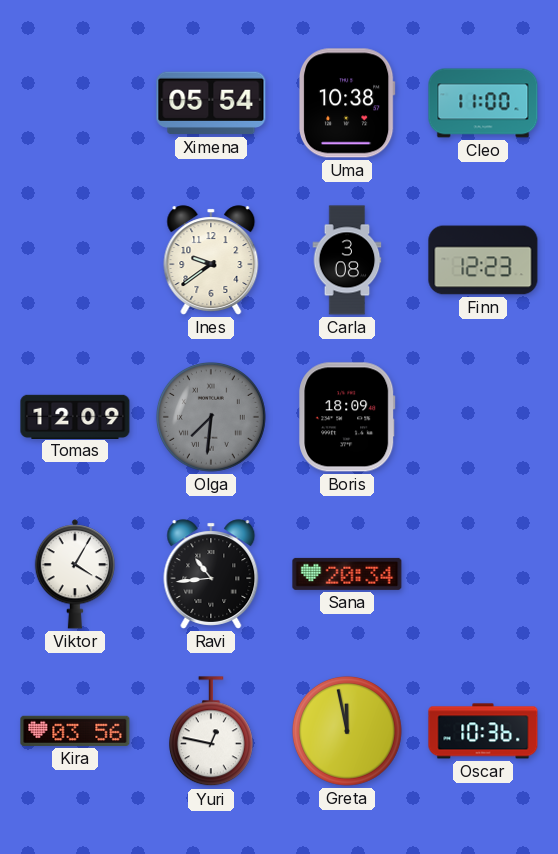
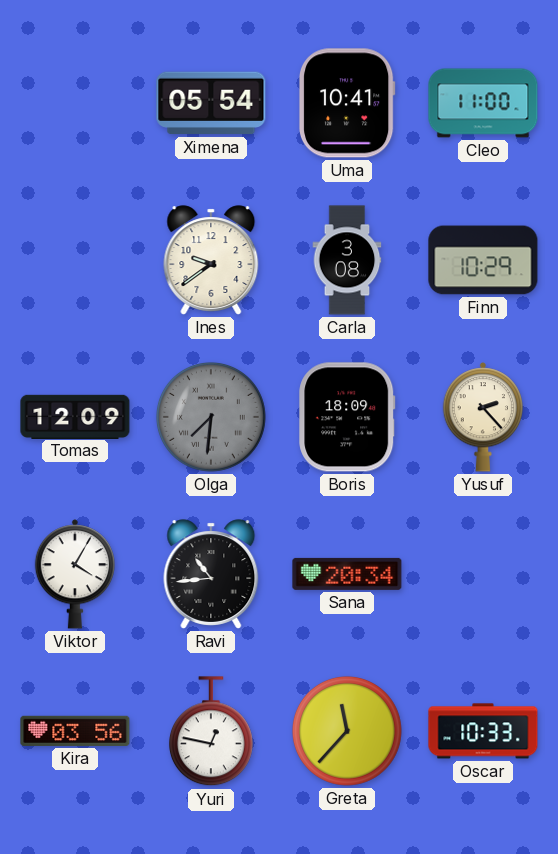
Uma: 10:38 -> 10:41 (347, 103)
Finn: 12:23 -> 10:29 (483, 260)
Yusuf: none -> 2:23 (482, 417)
Greta: 11:58 -> 11:37 (347, 731)
Oscar: 10:36 -> 10:33 (483, 731)
